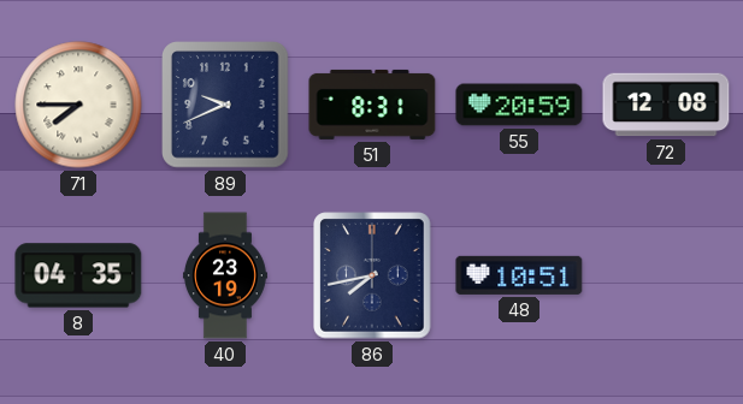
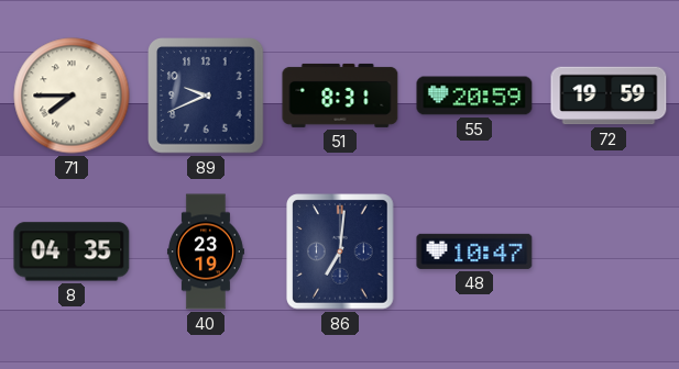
72: 12:08 -> 19:59 (609, 96)
86: 7:43 -> 7:01 (340, 251)
48: 10:51 -> 10:47 (474, 251)
